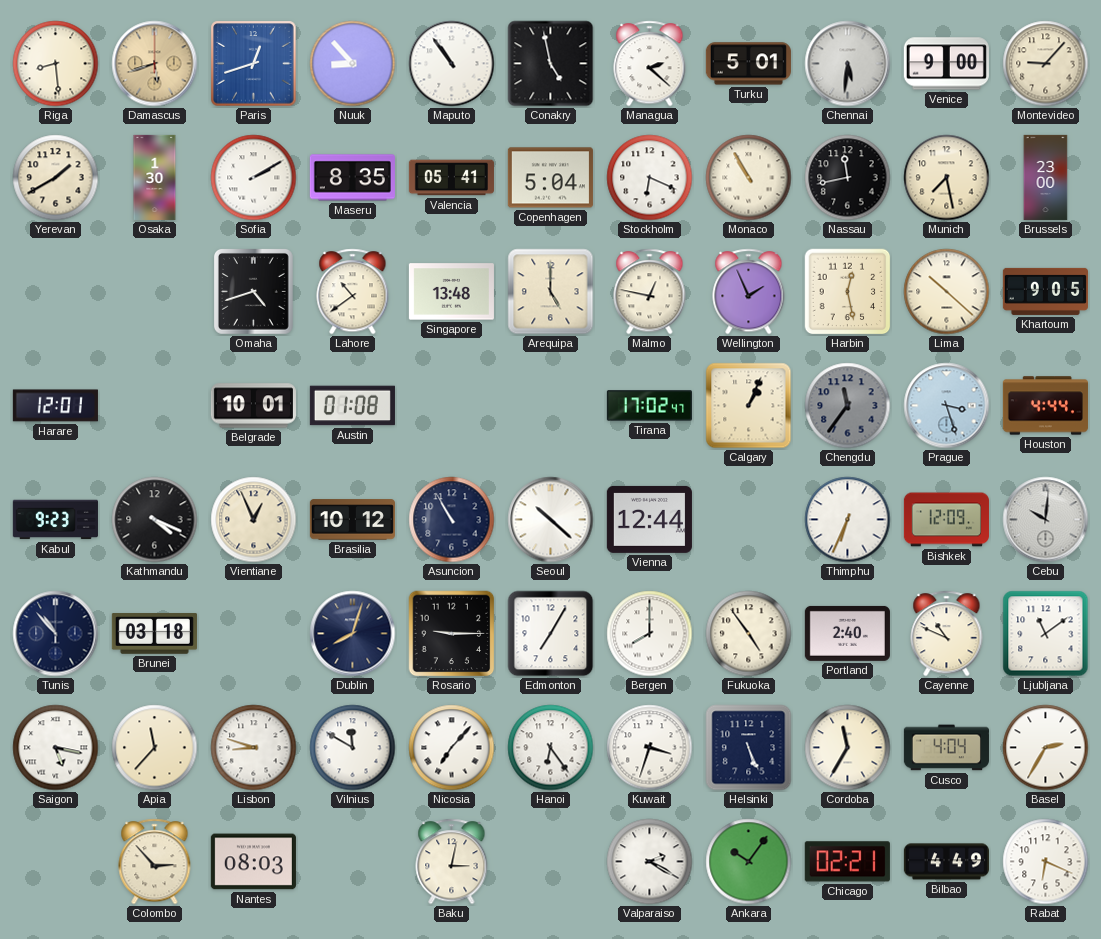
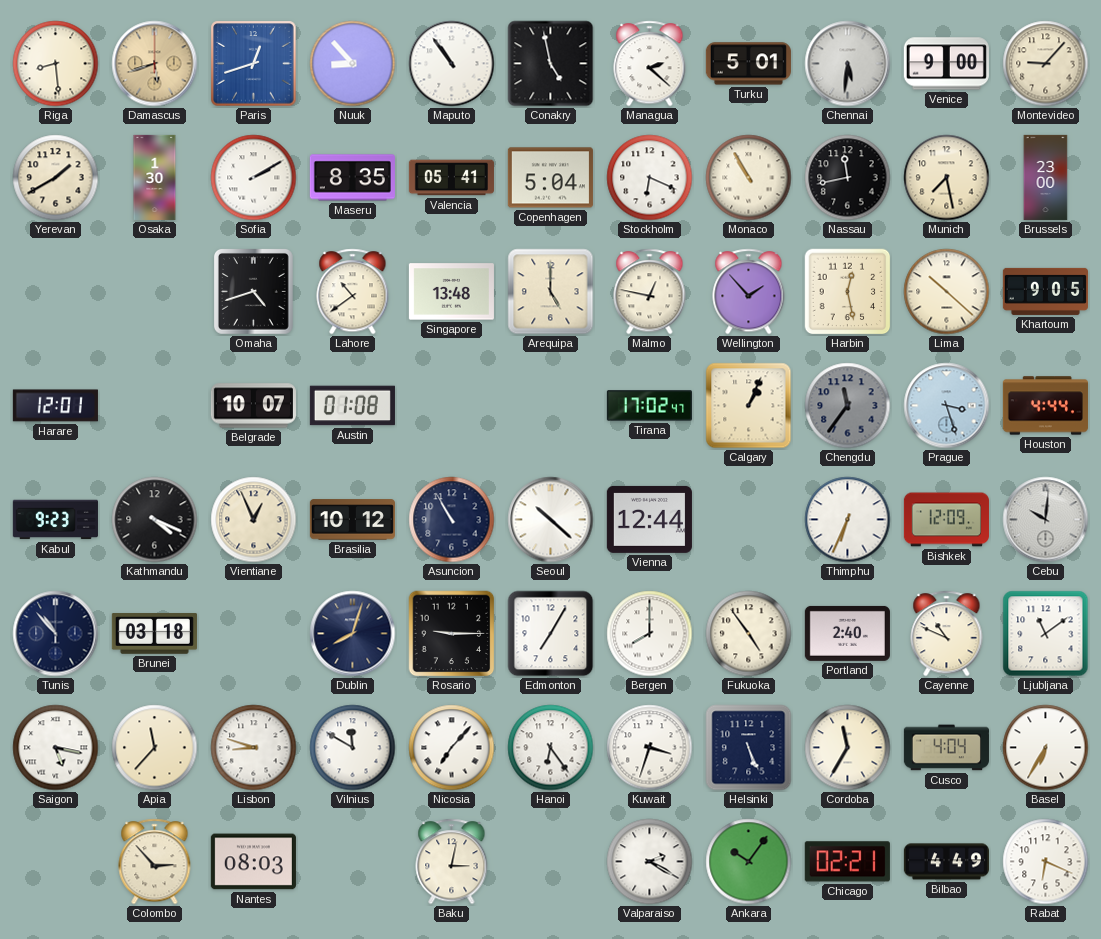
Wellington: 1:56 -> 1:53 (749, 292)
Belgrade: 10:01 -> 10:07 (253, 406)
Basel: 2:35 -> 6:35 (1046, 748)
